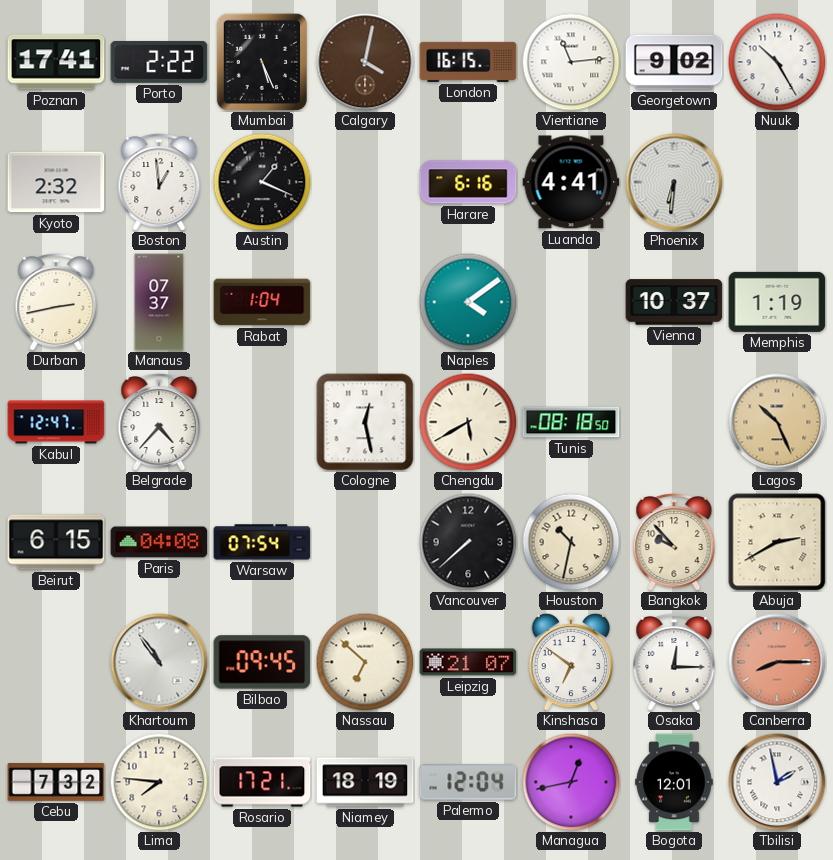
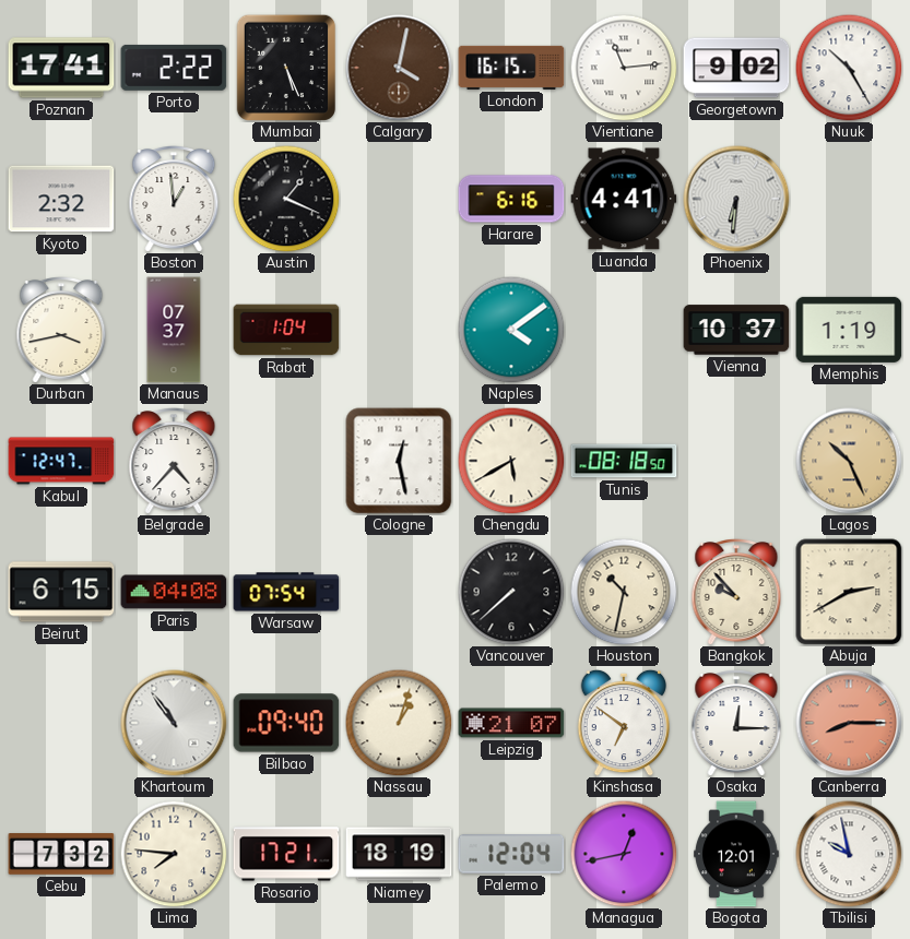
Durban: 2:43 -> 3:43 (61, 331)
Bilbao: 09:45 -> 09:40 (286, 723)
Nassau: 6:52 -> 1:03 (399, 723)
Tbilisi: 1:58 -> 9:58 (849, 854)
